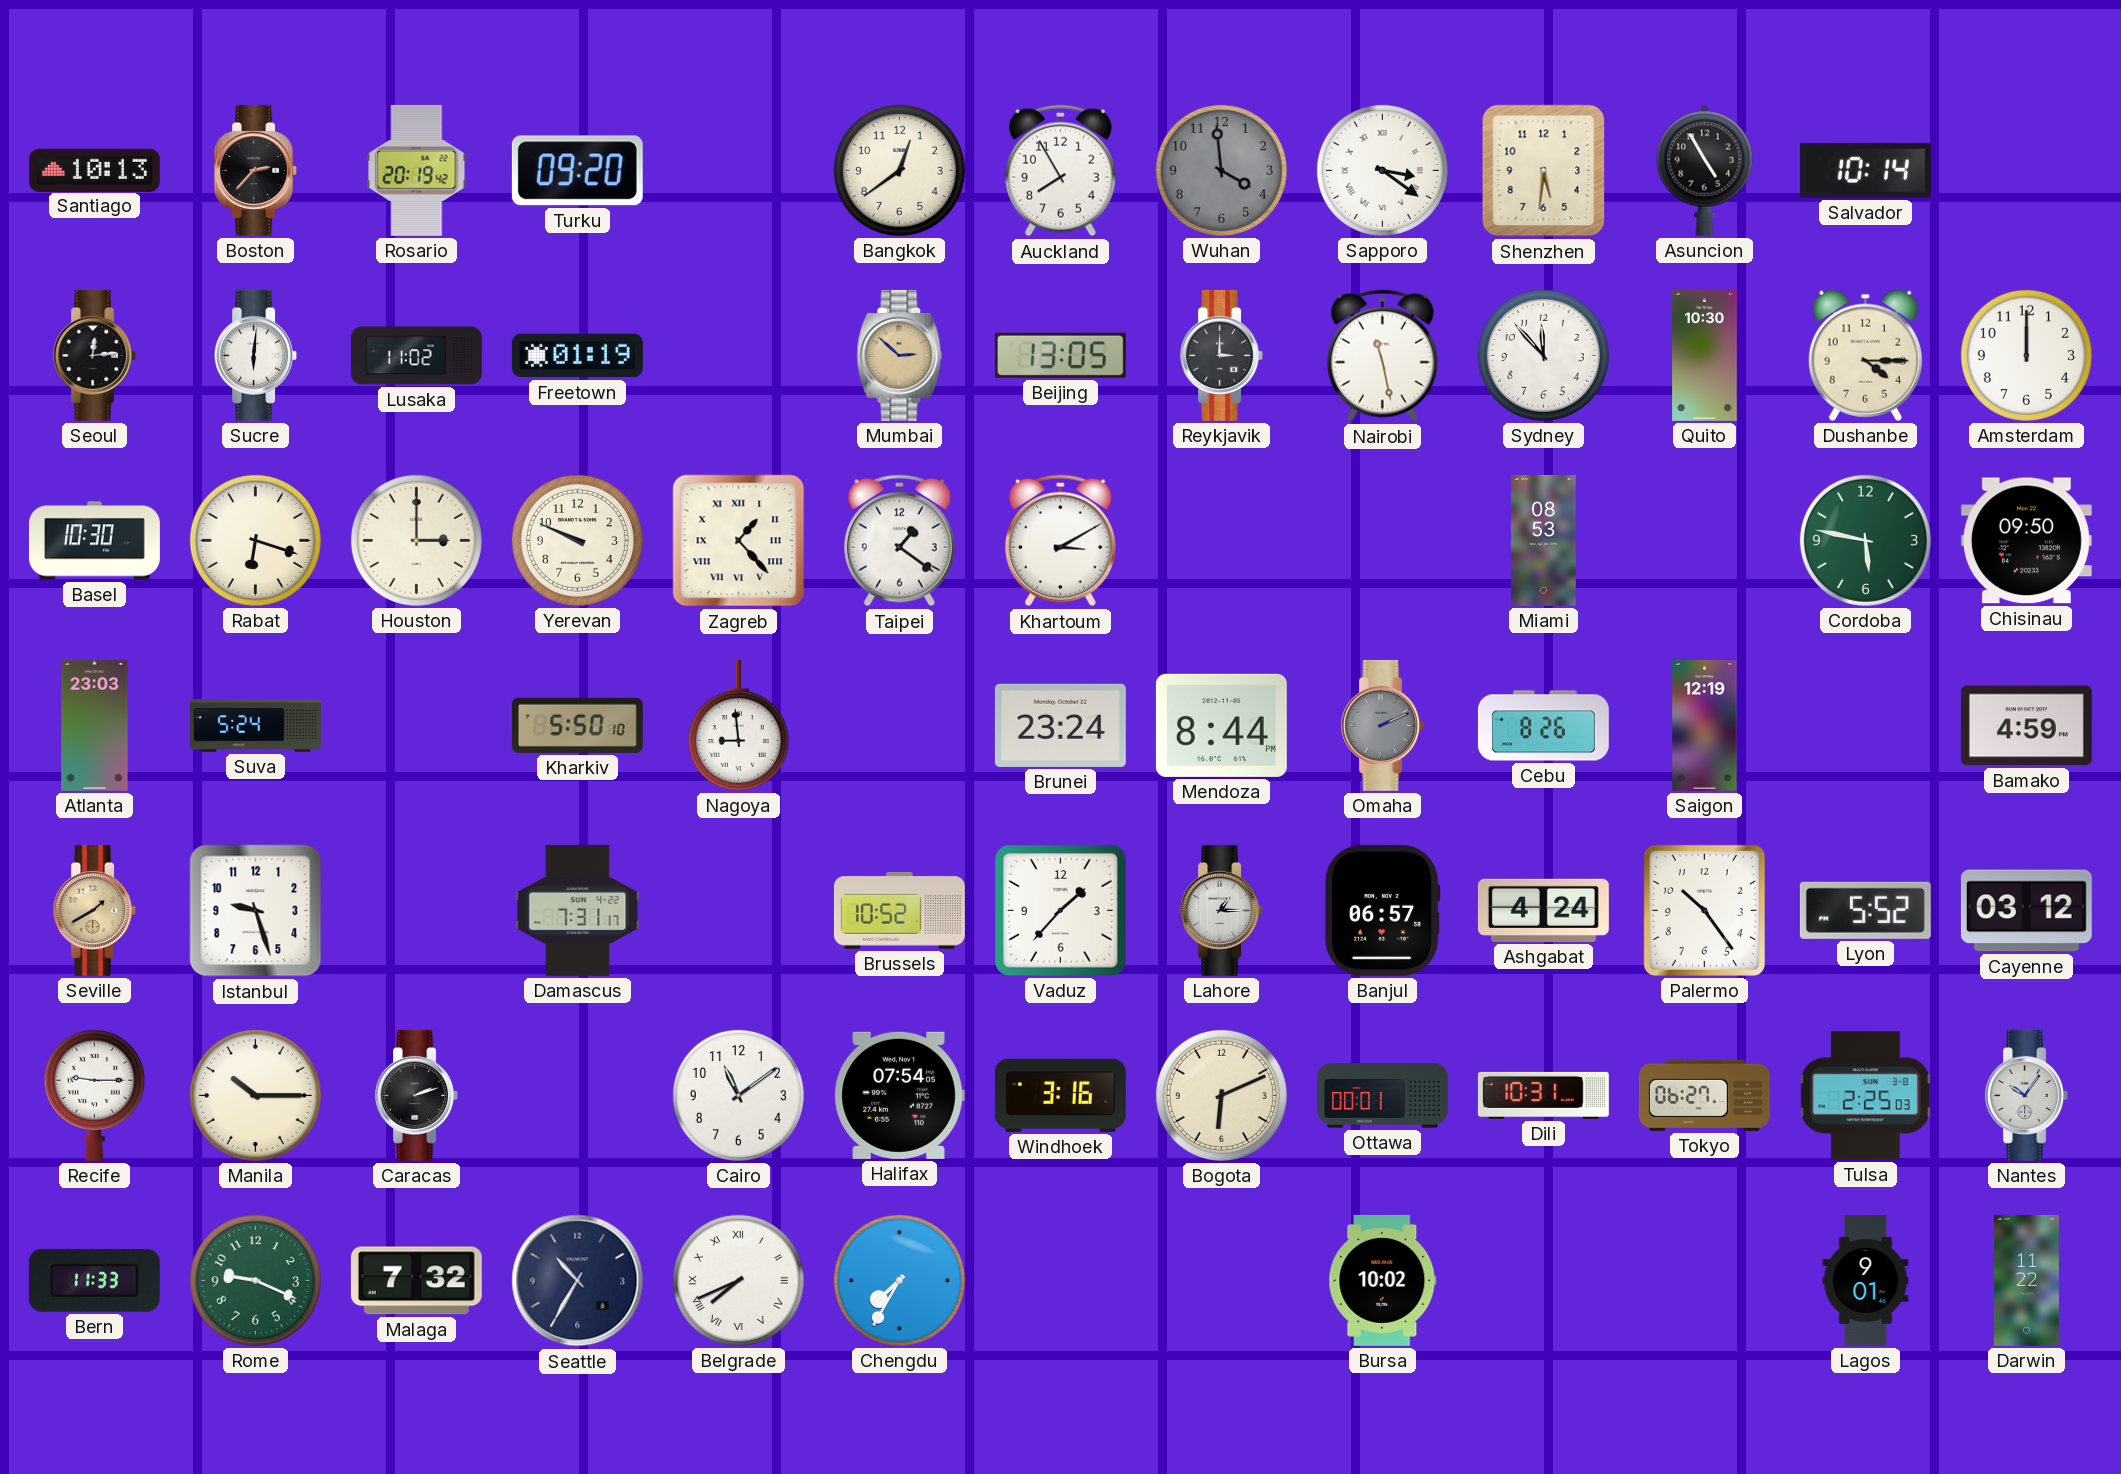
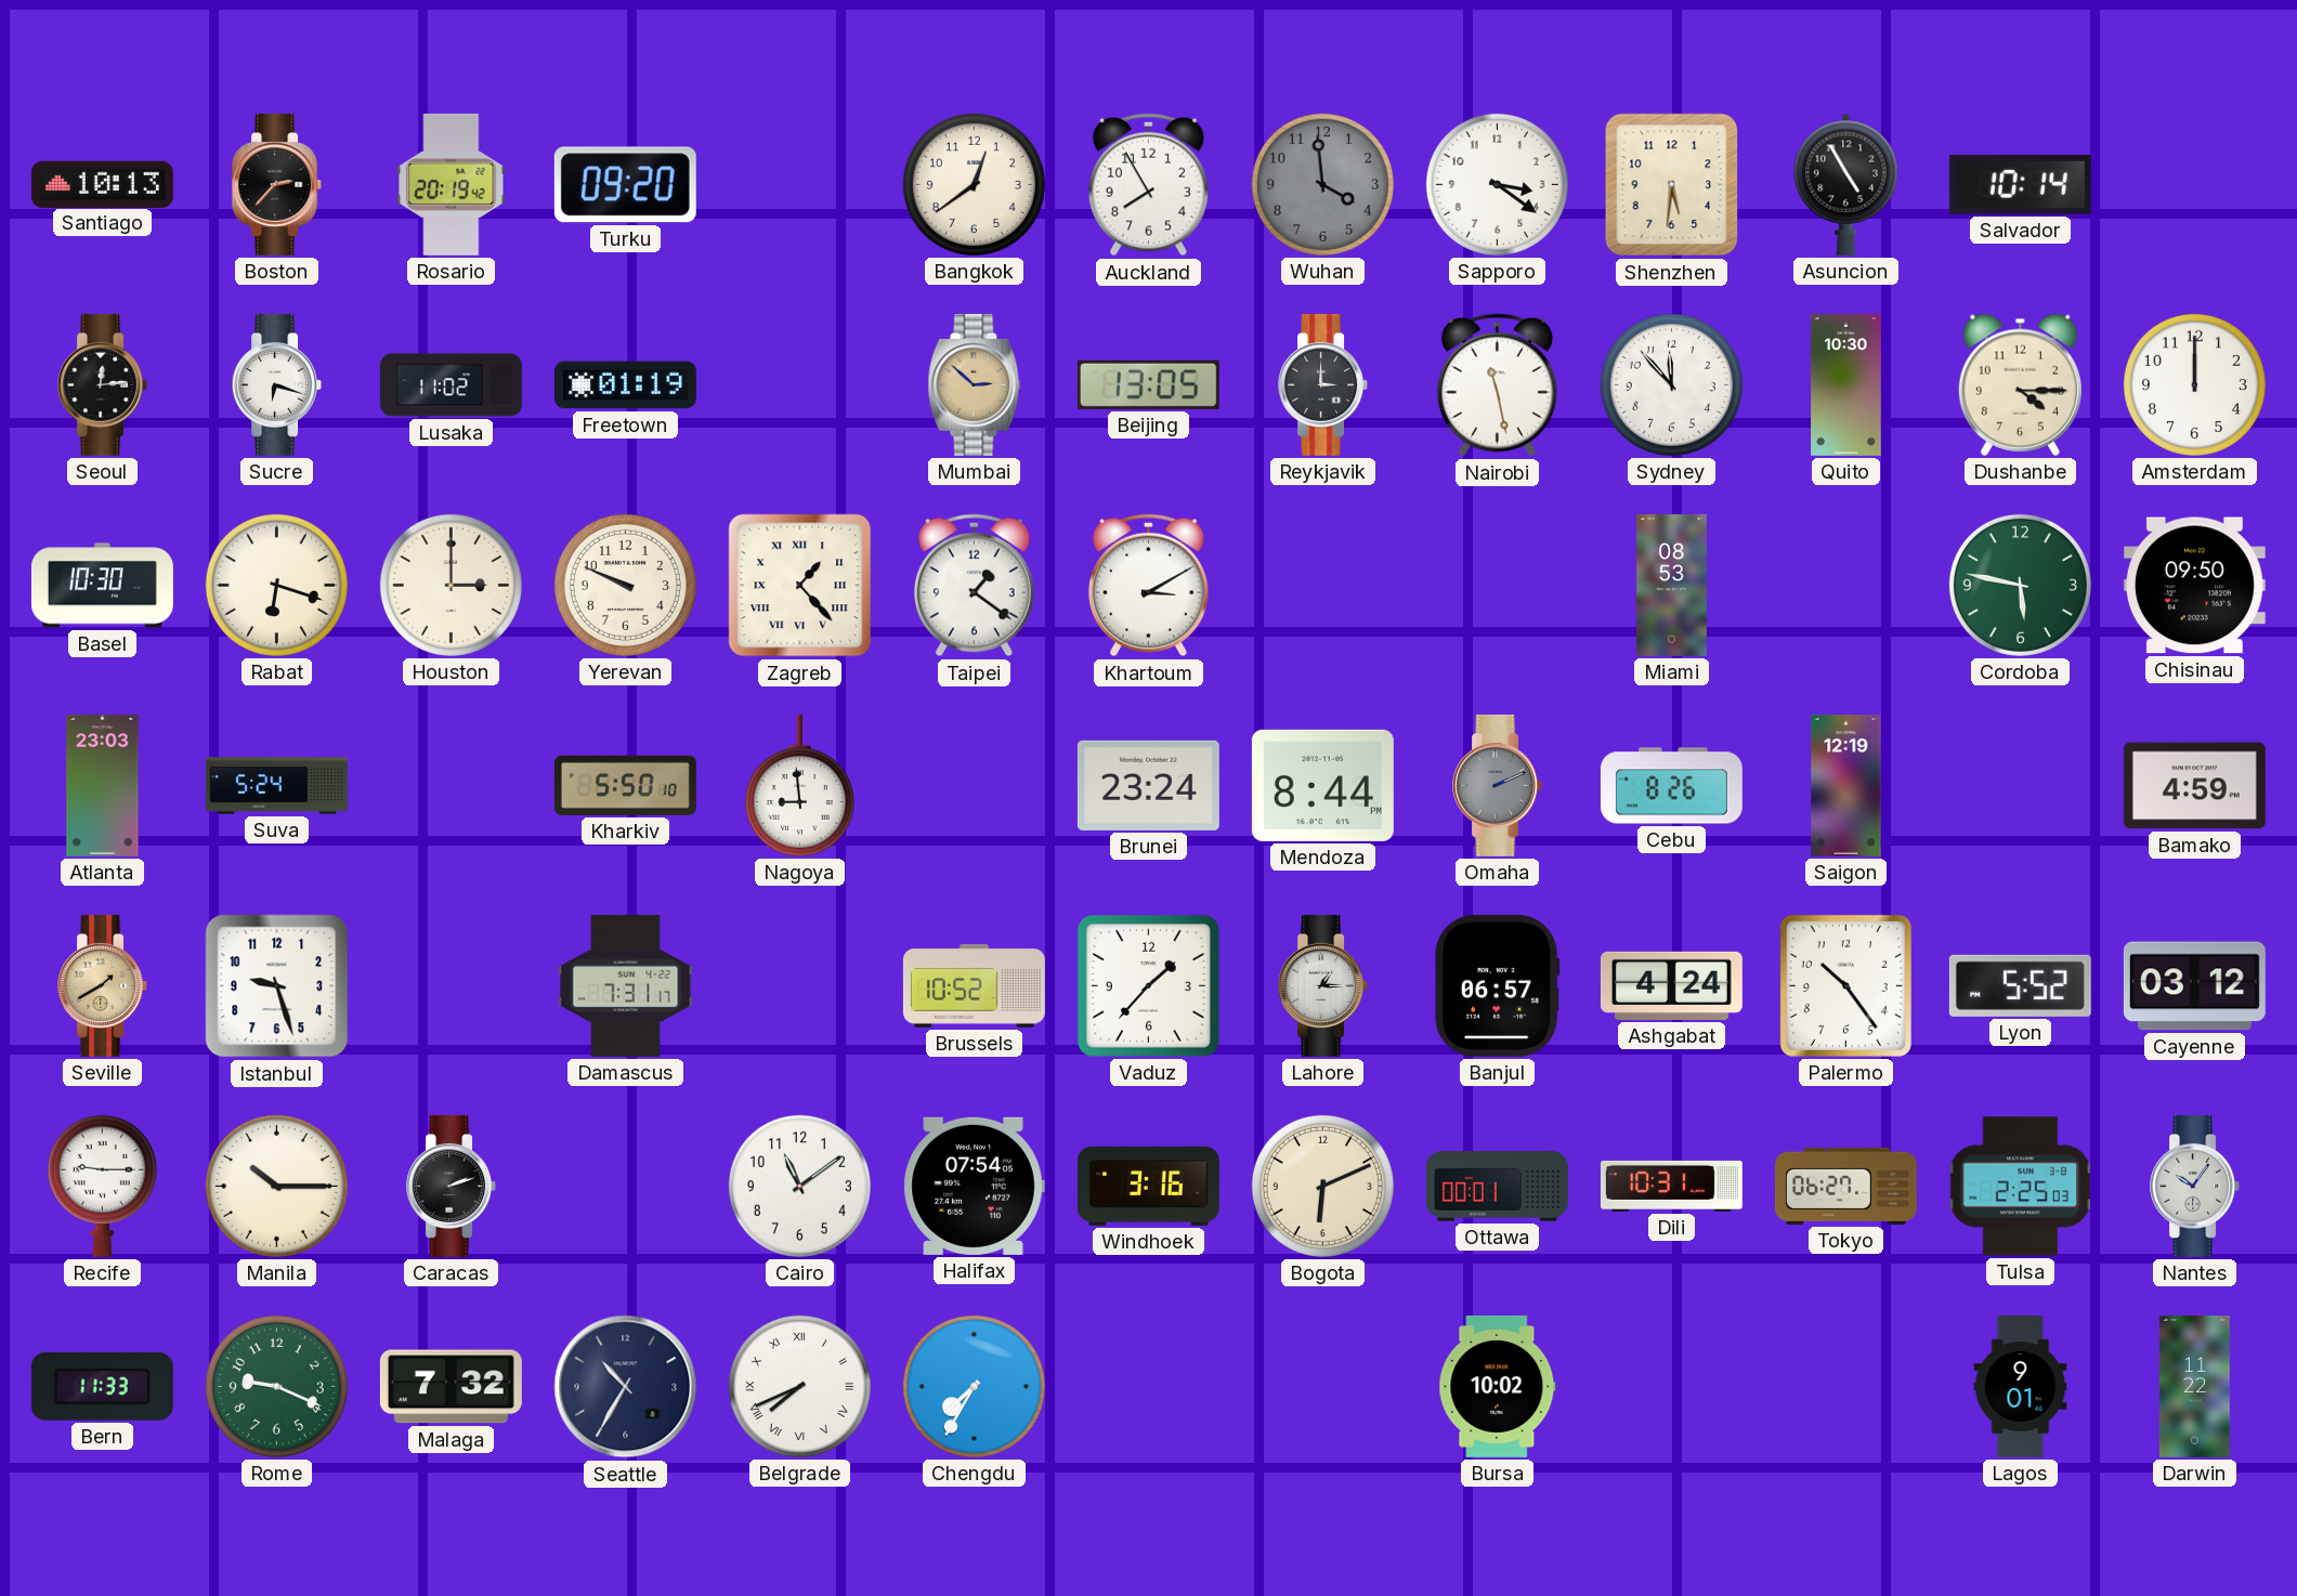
Sapporo numerals: Roman -> Arabic (1497, 184)
Sucre: 6:01 -> 6:18 (277, 384)
